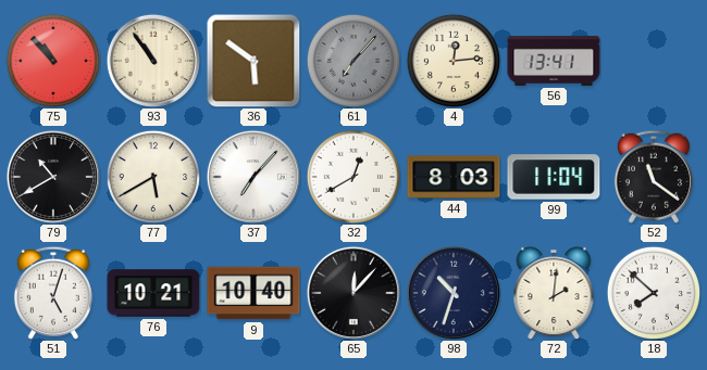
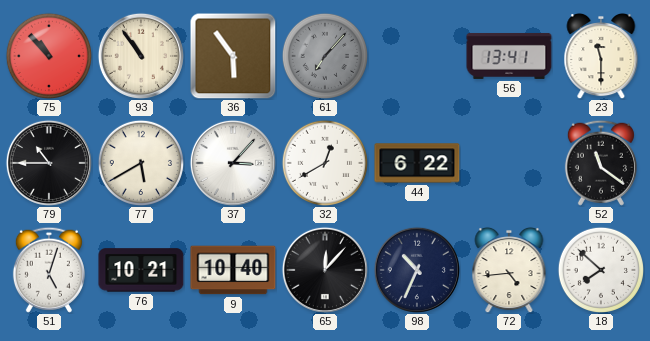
36: 5:51 -> 5:54 (233, 56)
4: 12:14 -> none (452, 60)
23: none -> 11:30 (601, 56)
79: 10:40 -> 10:45 (49, 163)
37: 7:07 -> 3:07 (233, 163)
44: 8:03 -> 6:22 (417, 163)
99: 11:04 -> none (554, 177)
98: 10:33 -> 10:34 (417, 270)
72: 2:01 -> 4:44 (509, 270)
